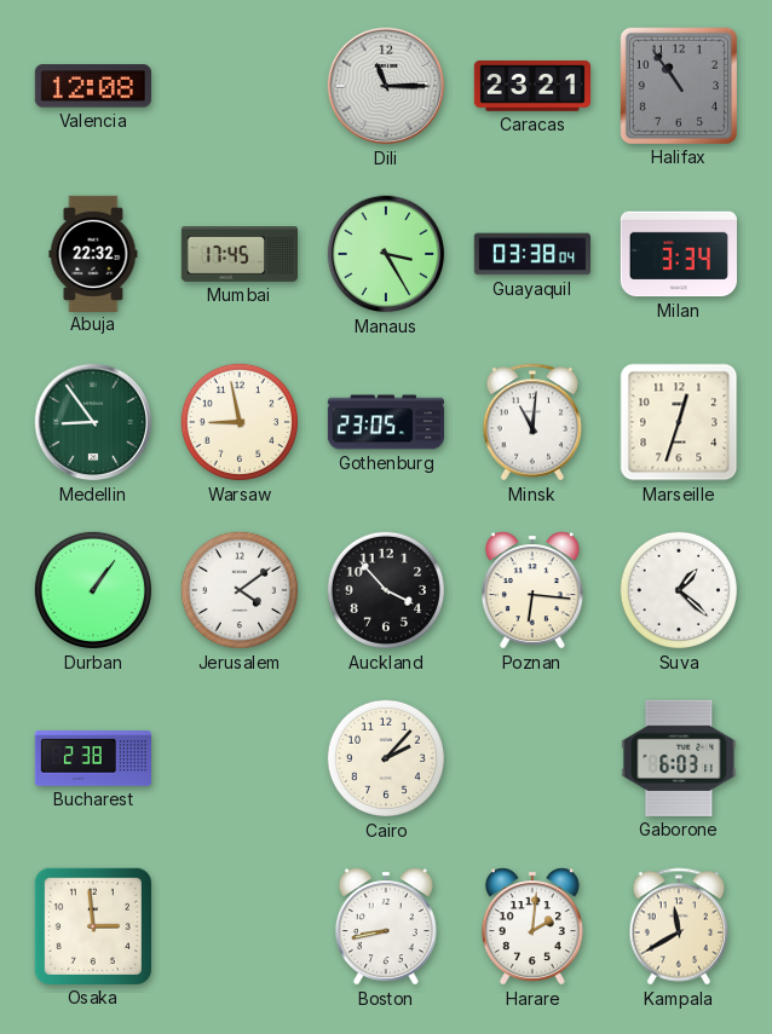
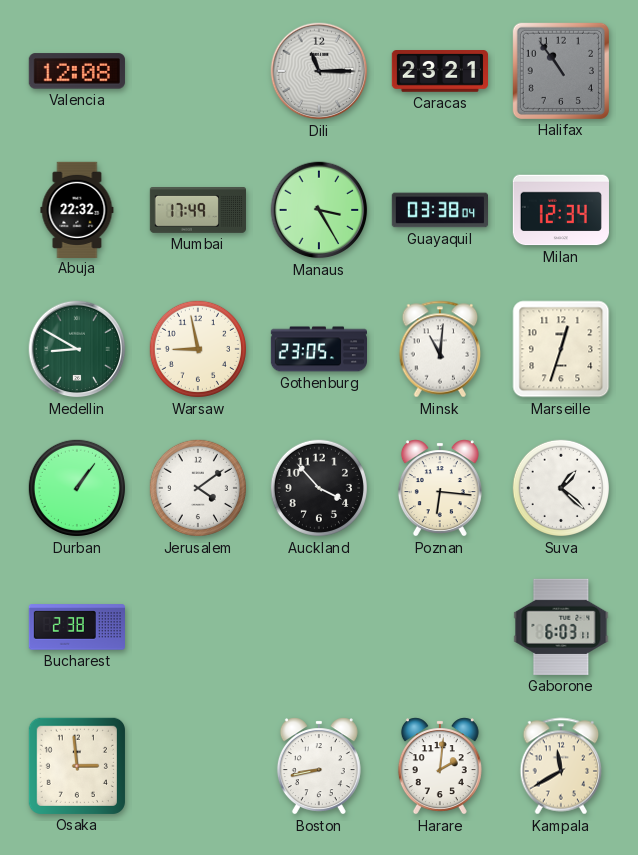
Mumbai: 17:45 -> 17:49 (197, 211)
Milan: 3:34 -> 12:34 (561, 210)
Medellin: 8:54 -> 8:50 (77, 349)
Cairo: 2:07 -> none (386, 758)
